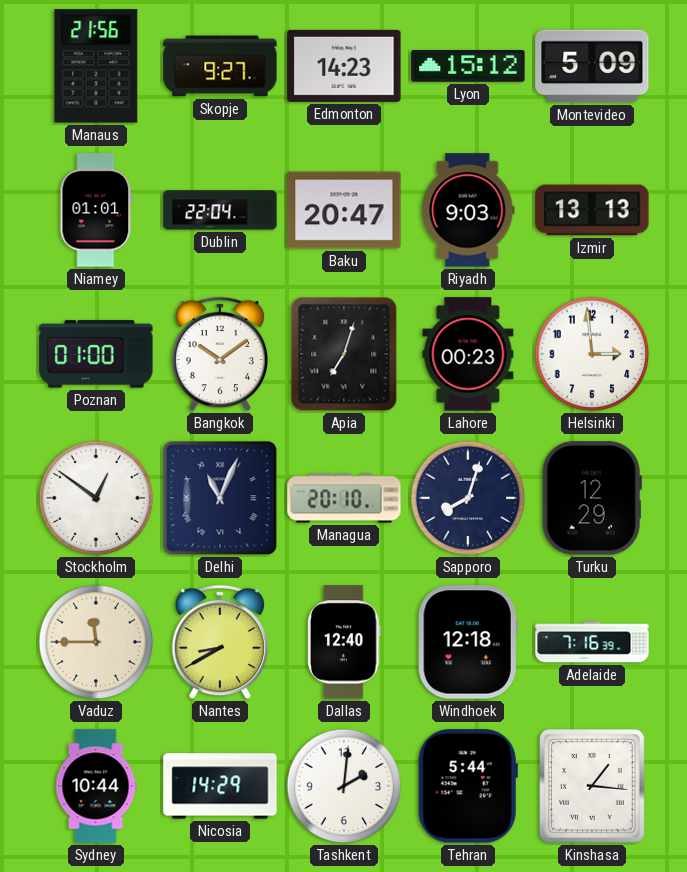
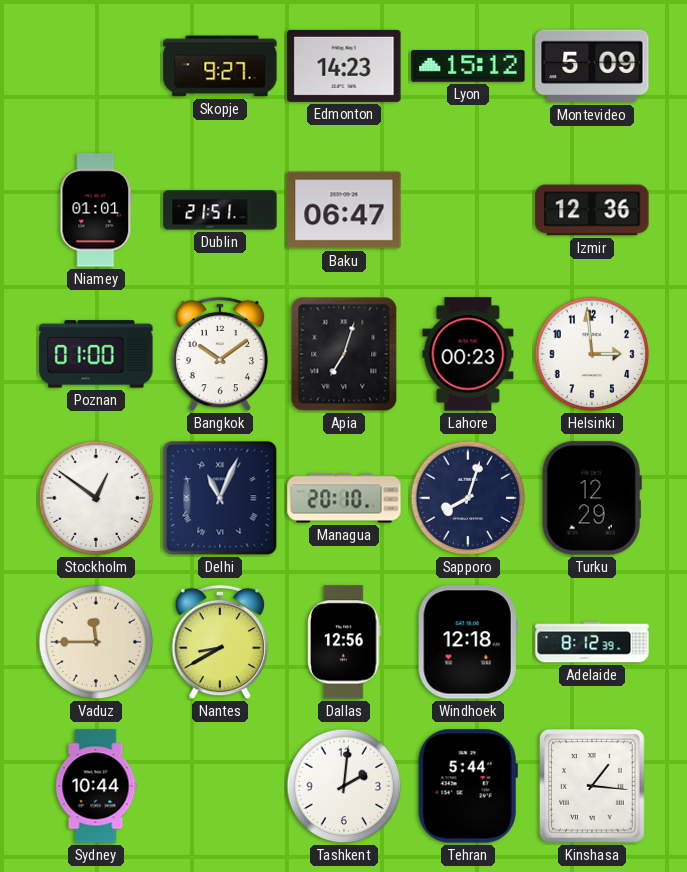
Manaus: 21:56 -> none (96, 66)
Dublin: 22:04 -> 21:51 (220, 210)
Baku: 20:47 -> 06:47 (344, 210)
Riyadh: 9:03 -> none (468, 210)
Izmir: 13:13 -> 12:36 (592, 210)
Dallas: 12:40 -> 12:56 (344, 642)
Adelaide: 7:16 -> 8:12 (592, 642)
Nicosia: 14:29 -> none (220, 786)
